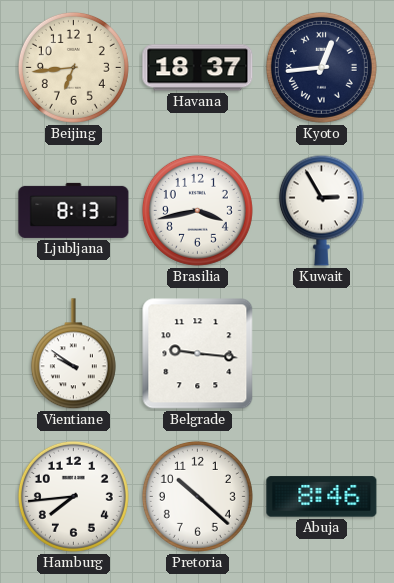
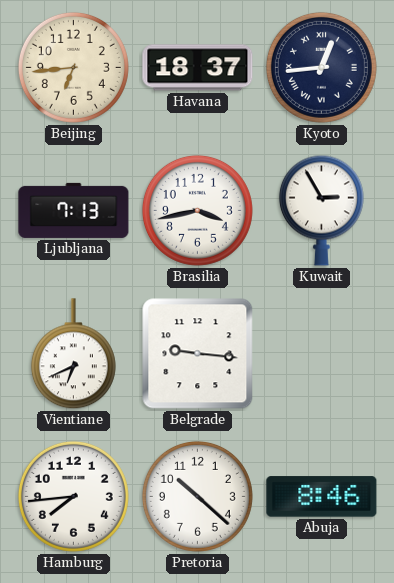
Ljubljana: 8:13 -> 7:13 (74, 210)
Vientiane: 9:51 -> 6:41 (73, 354)
